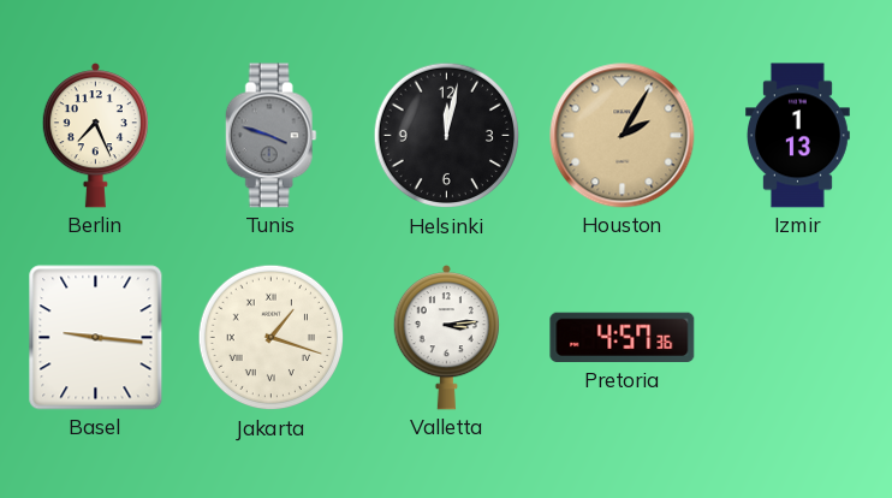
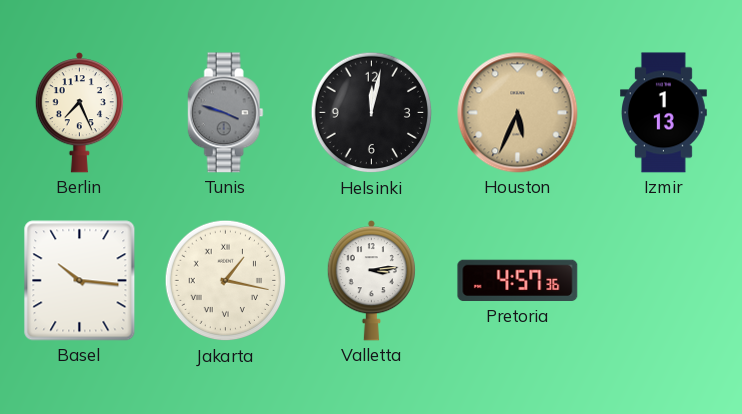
Houston: 2:05 -> 5:34 (518, 113)
Basel: 9:16 -> 10:16 (80, 281)
Jakarta: 1:18 -> 1:17 (226, 281)
